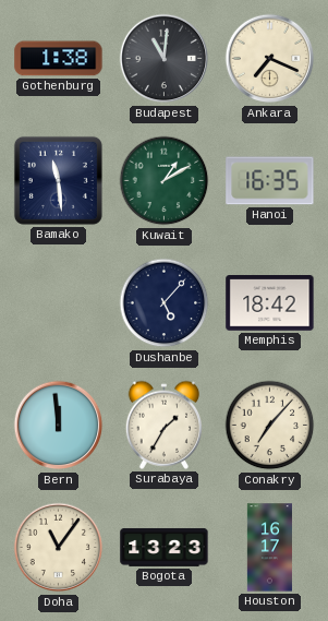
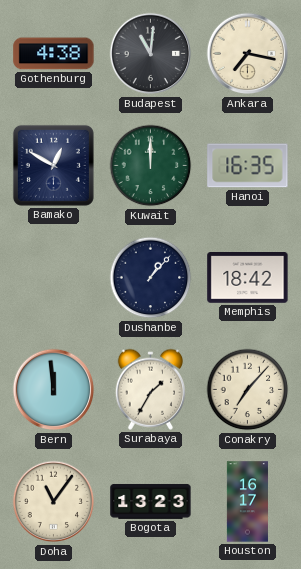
Gothenburg: 1:38 -> 4:38 (54, 54)
Ankara: 7:19 -> 7:17 (248, 54)
Bamako: 11:29 -> 12:50 (53, 165)
Kuwait: 1:10 -> 12:00 (151, 166)
Dushanbe: 5:07 -> 1:07 (151, 278)
